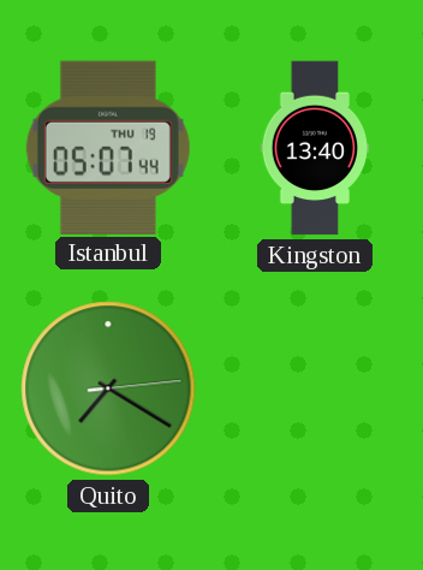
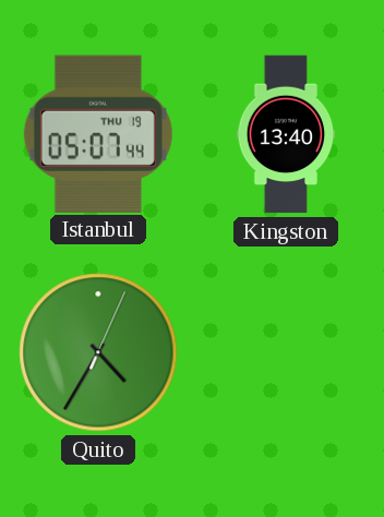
Quito: 7:20 -> 4:35 (98, 352)
